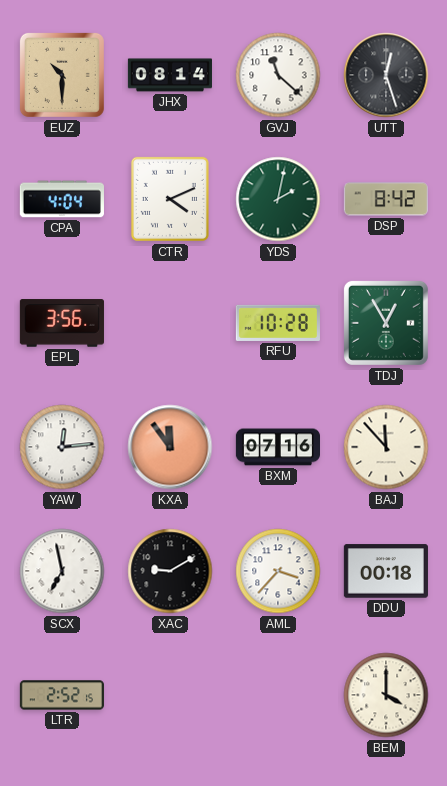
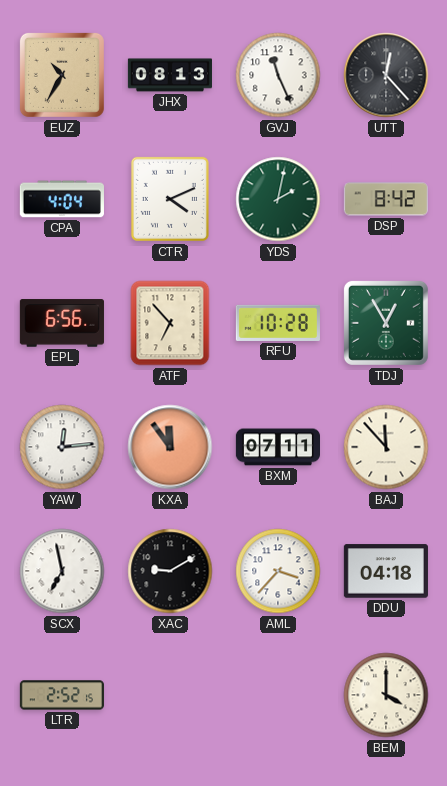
EUZ: 10:30 -> 10:35 (62, 75)
JHX: 08:14 -> 08:13 (170, 75)
GVJ: 11:22 -> 11:26 (278, 75)
UTT: 12:27 -> 12:23 (386, 75)
EPL: 3:56 -> 6:56 (62, 323)
ATF: none -> 6:53 (170, 323)
BXM: 07:16 -> 07:11 (277, 447)
DDU: 00:18 -> 04:18 (386, 571)
